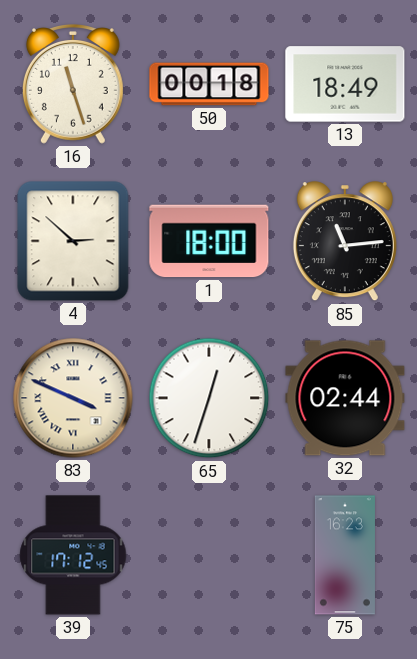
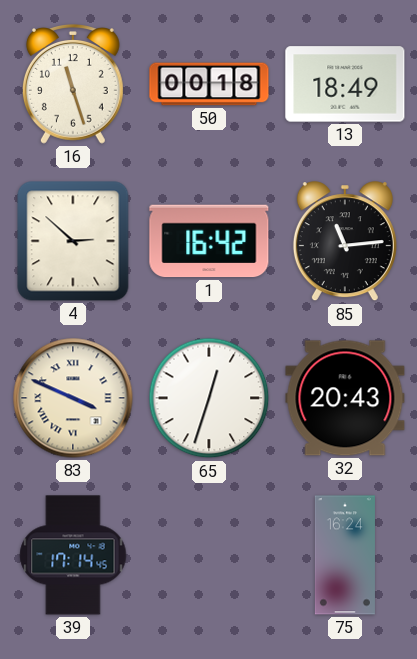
1: 18:00 -> 16:42 (209, 241)
32: 02:44 -> 20:43 (345, 398)
39: 17:12 -> 17:14 (73, 555)
75: 16:23 -> 16:24 (345, 555)
